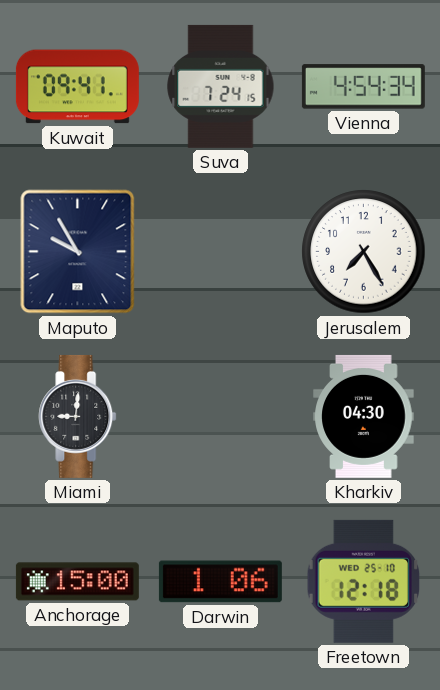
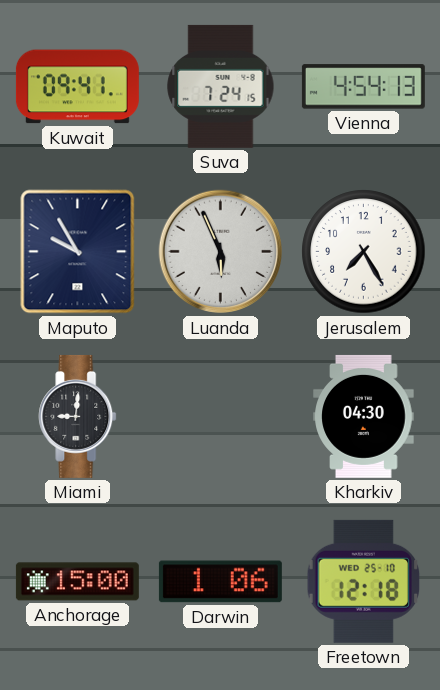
Vienna: 4:54:34 -> 4:54:13 (363, 87)
Luanda: none -> 5:56 (221, 252)
